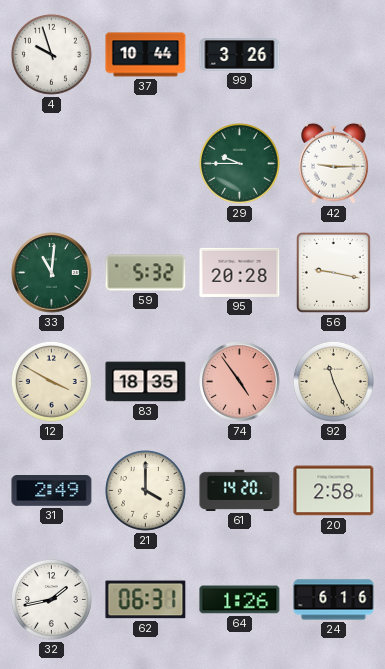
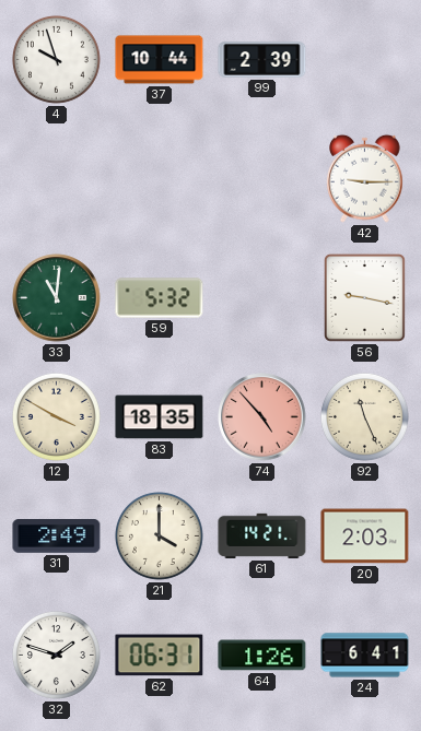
99: 3:26 -> 2:39 (262, 60)
29: 9:45 -> none (239, 163)
95: 20:28 -> none (240, 272)
74: 4:54 -> 4:53 (262, 417)
61: 14:20 -> 14:21 (262, 535)
20: 2:58 -> 2:03 (365, 537)
32: 1:43 -> 1:48 (56, 655)
24: 6:16 -> 6:41 (365, 656)
